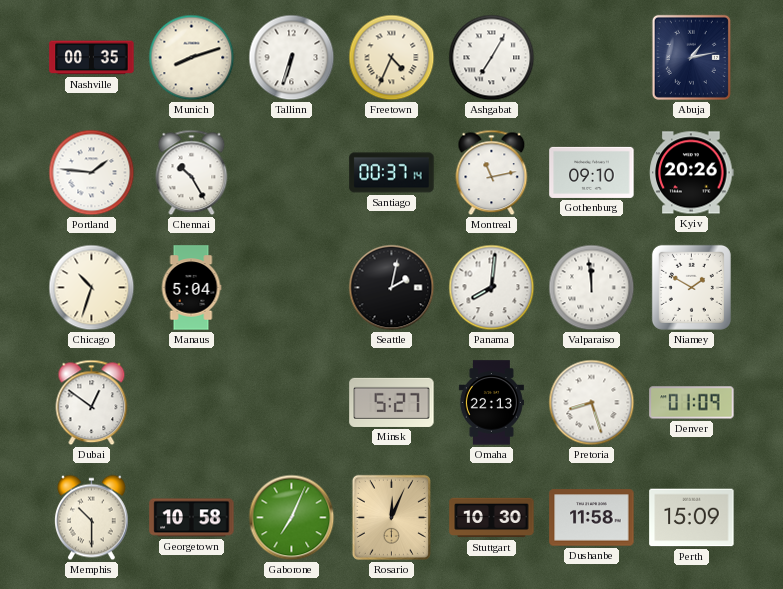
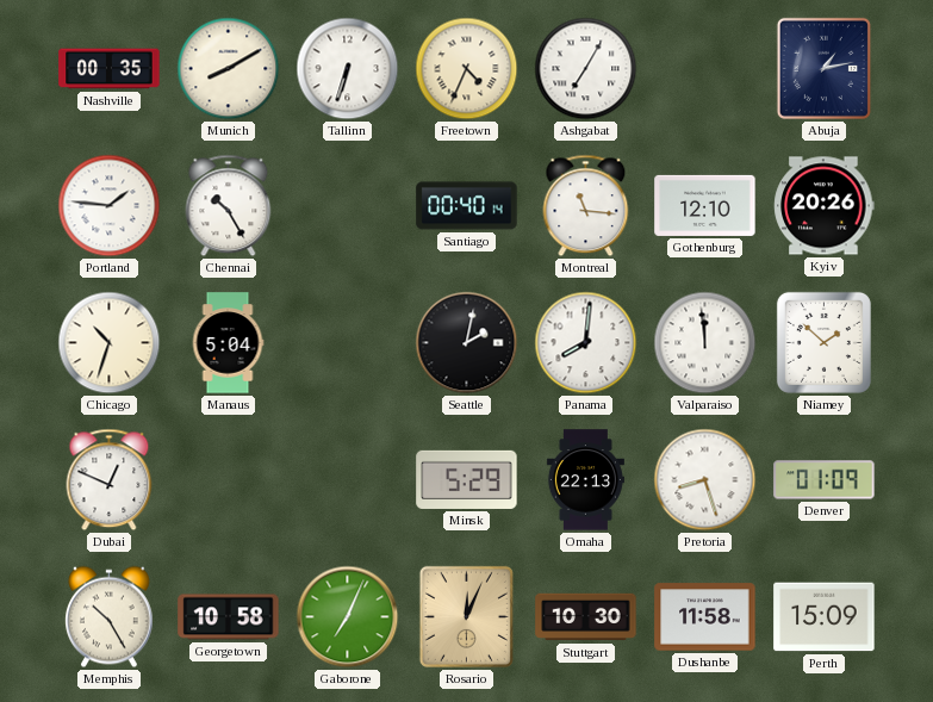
Munich: 8:12 -> 8:10 (229, 69)
Santiago: 00:37 -> 00:40 (467, 206)
Montreal: 11:13 -> 11:16 (586, 206)
Gothenburg: 09:10 -> 12:10 (705, 205)
Niamey: 1:50 -> 1:52 (823, 342)
Dubai: 12:51 -> 12:49 (110, 480)
Minsk: 5:27 -> 5:29 (467, 479)
Memphis: 10:30 -> 10:25 (110, 617)
